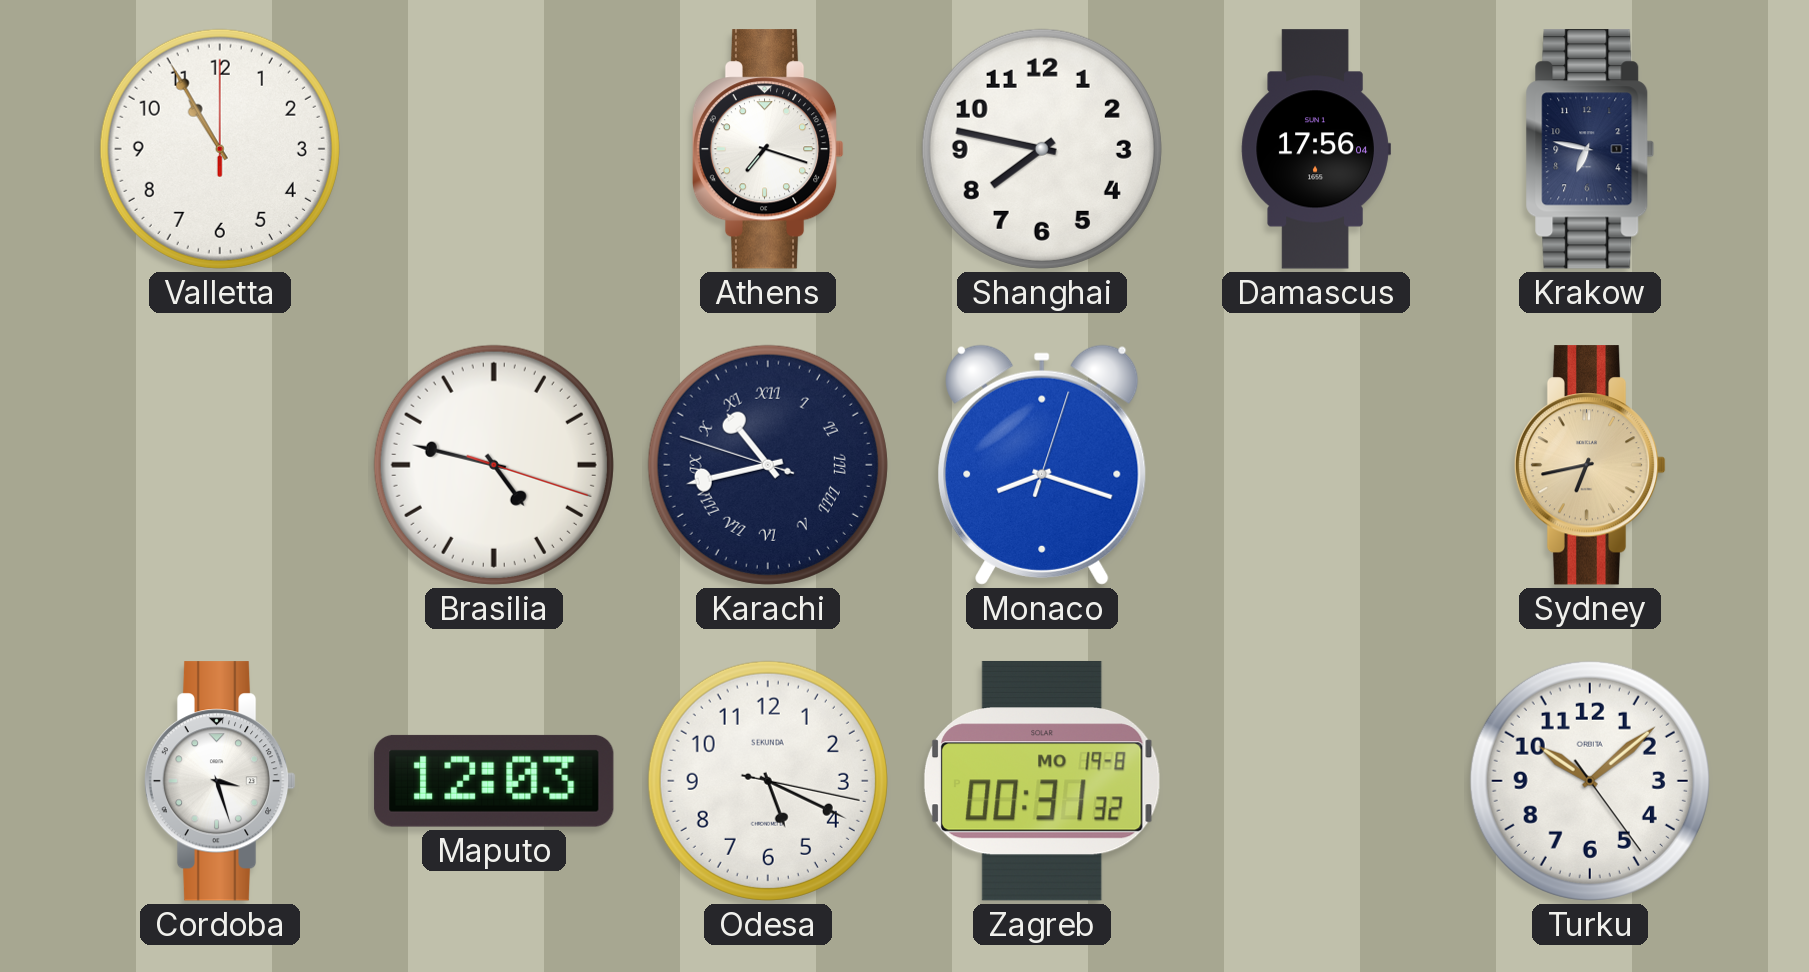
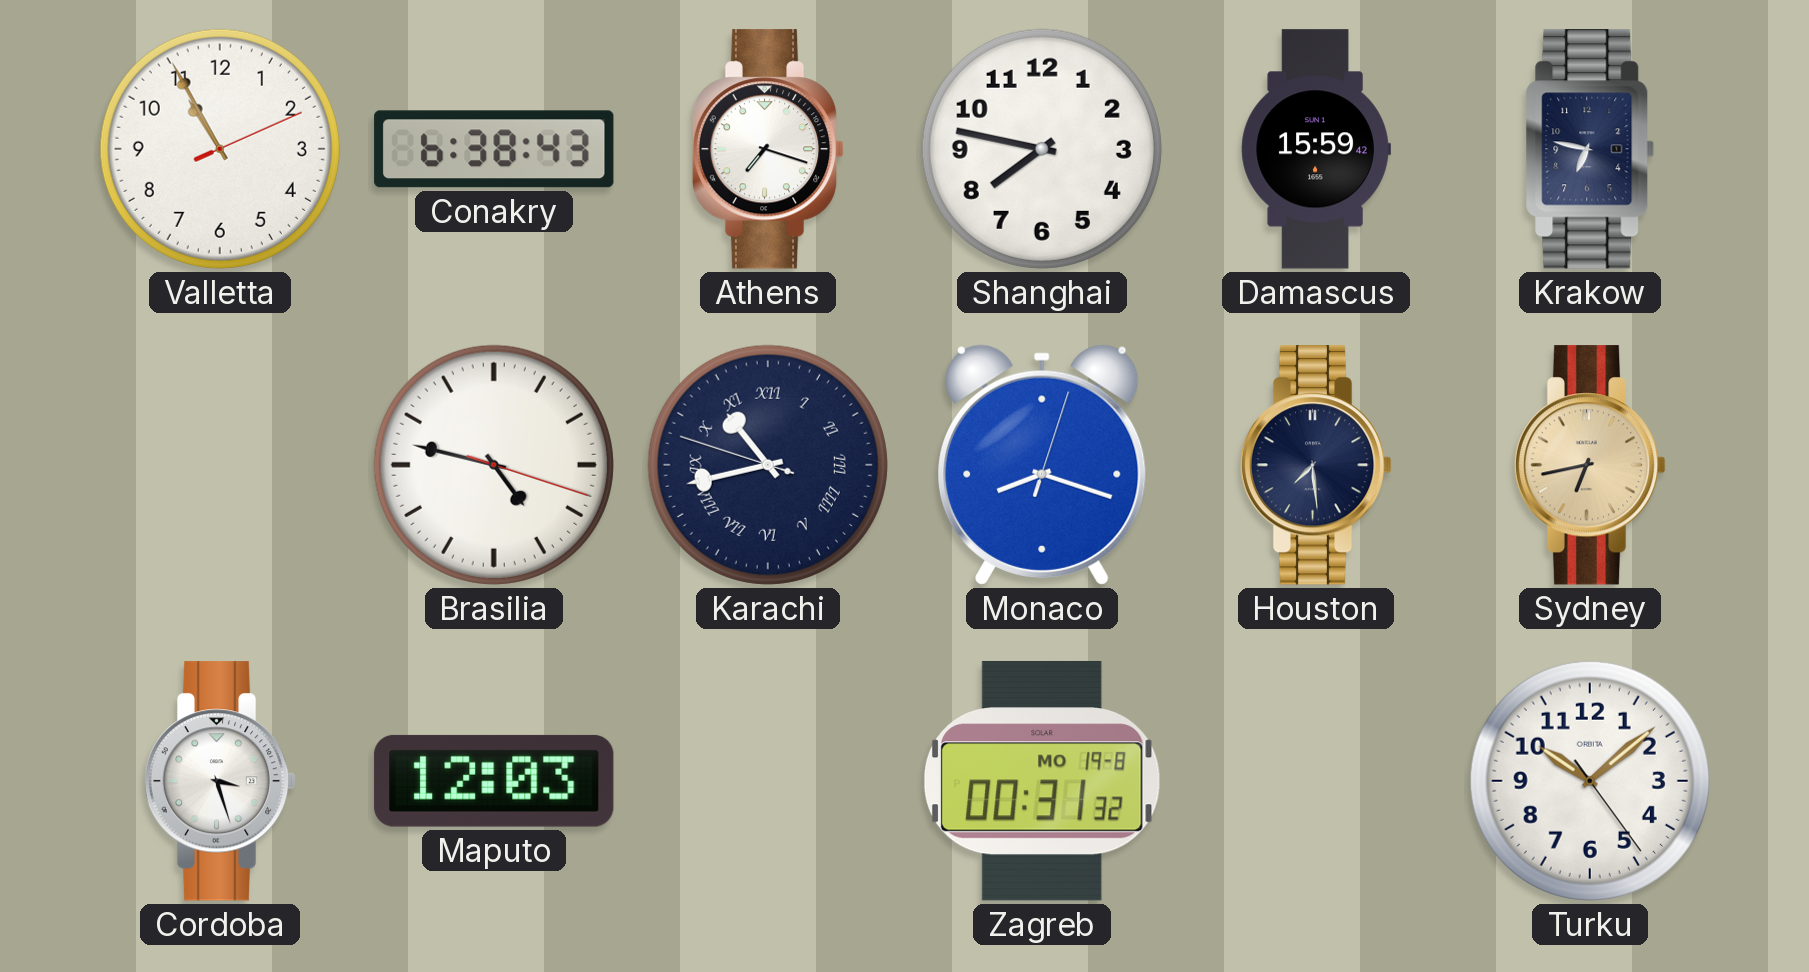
Valletta: 10:55:00 -> 10:55:11 (220, 149)
Conakry: none -> 6:38 (494, 149)
Damascus: 17:56 -> 15:59 (1316, 149)
Houston: none -> 7:29 (1316, 465)
Odesa: 5:19 -> none (768, 781)
